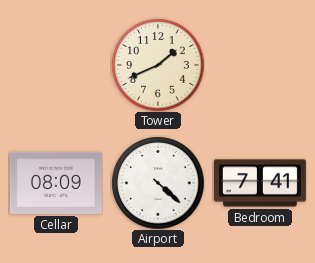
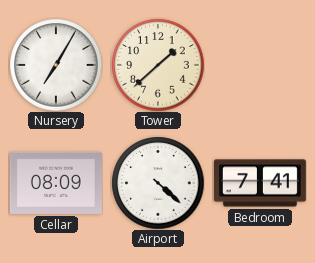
Nursery: none -> 7:05 (56, 65)
Tower: 1:41 -> 1:38 (158, 65)
